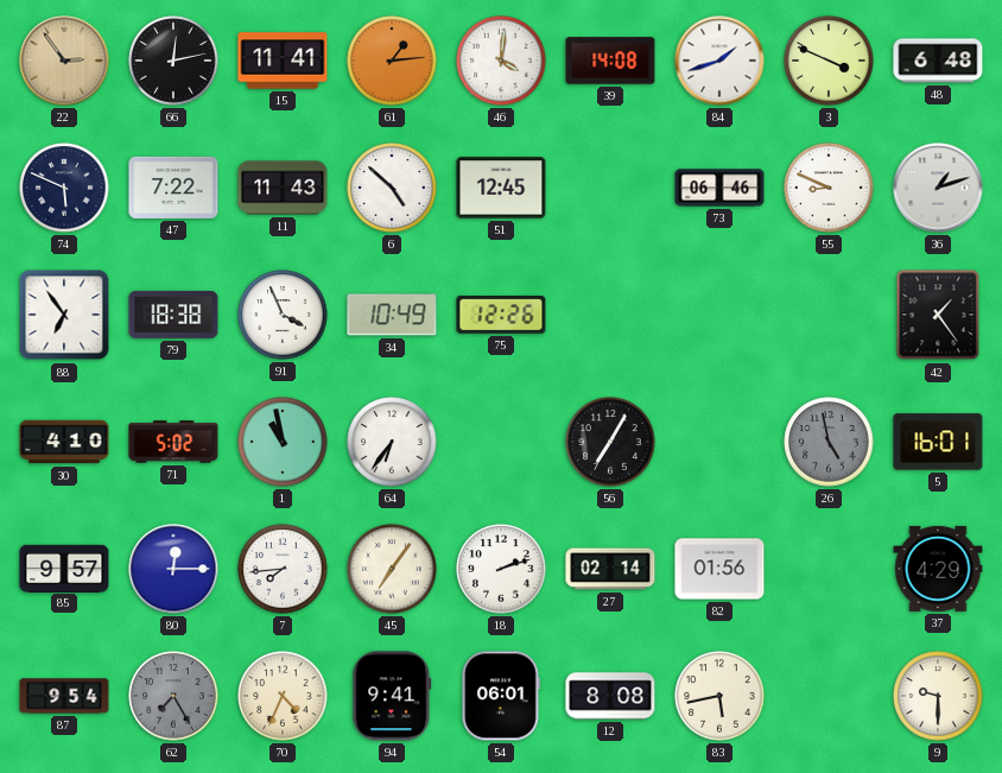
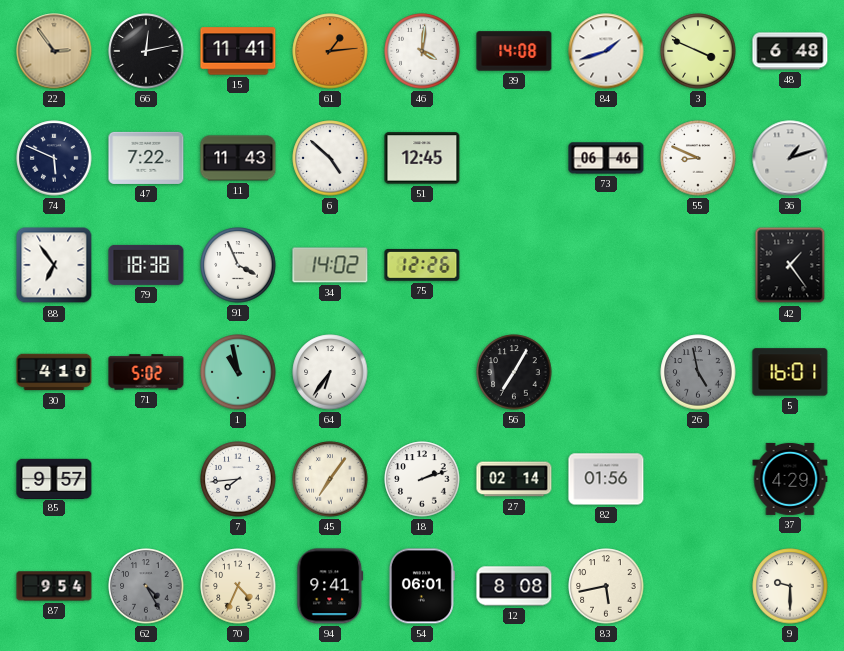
34: 10:49 -> 14:02 (330, 265)
80: 12:15 -> none (173, 569)
62: 7:25 -> 4:25 (146, 586)
